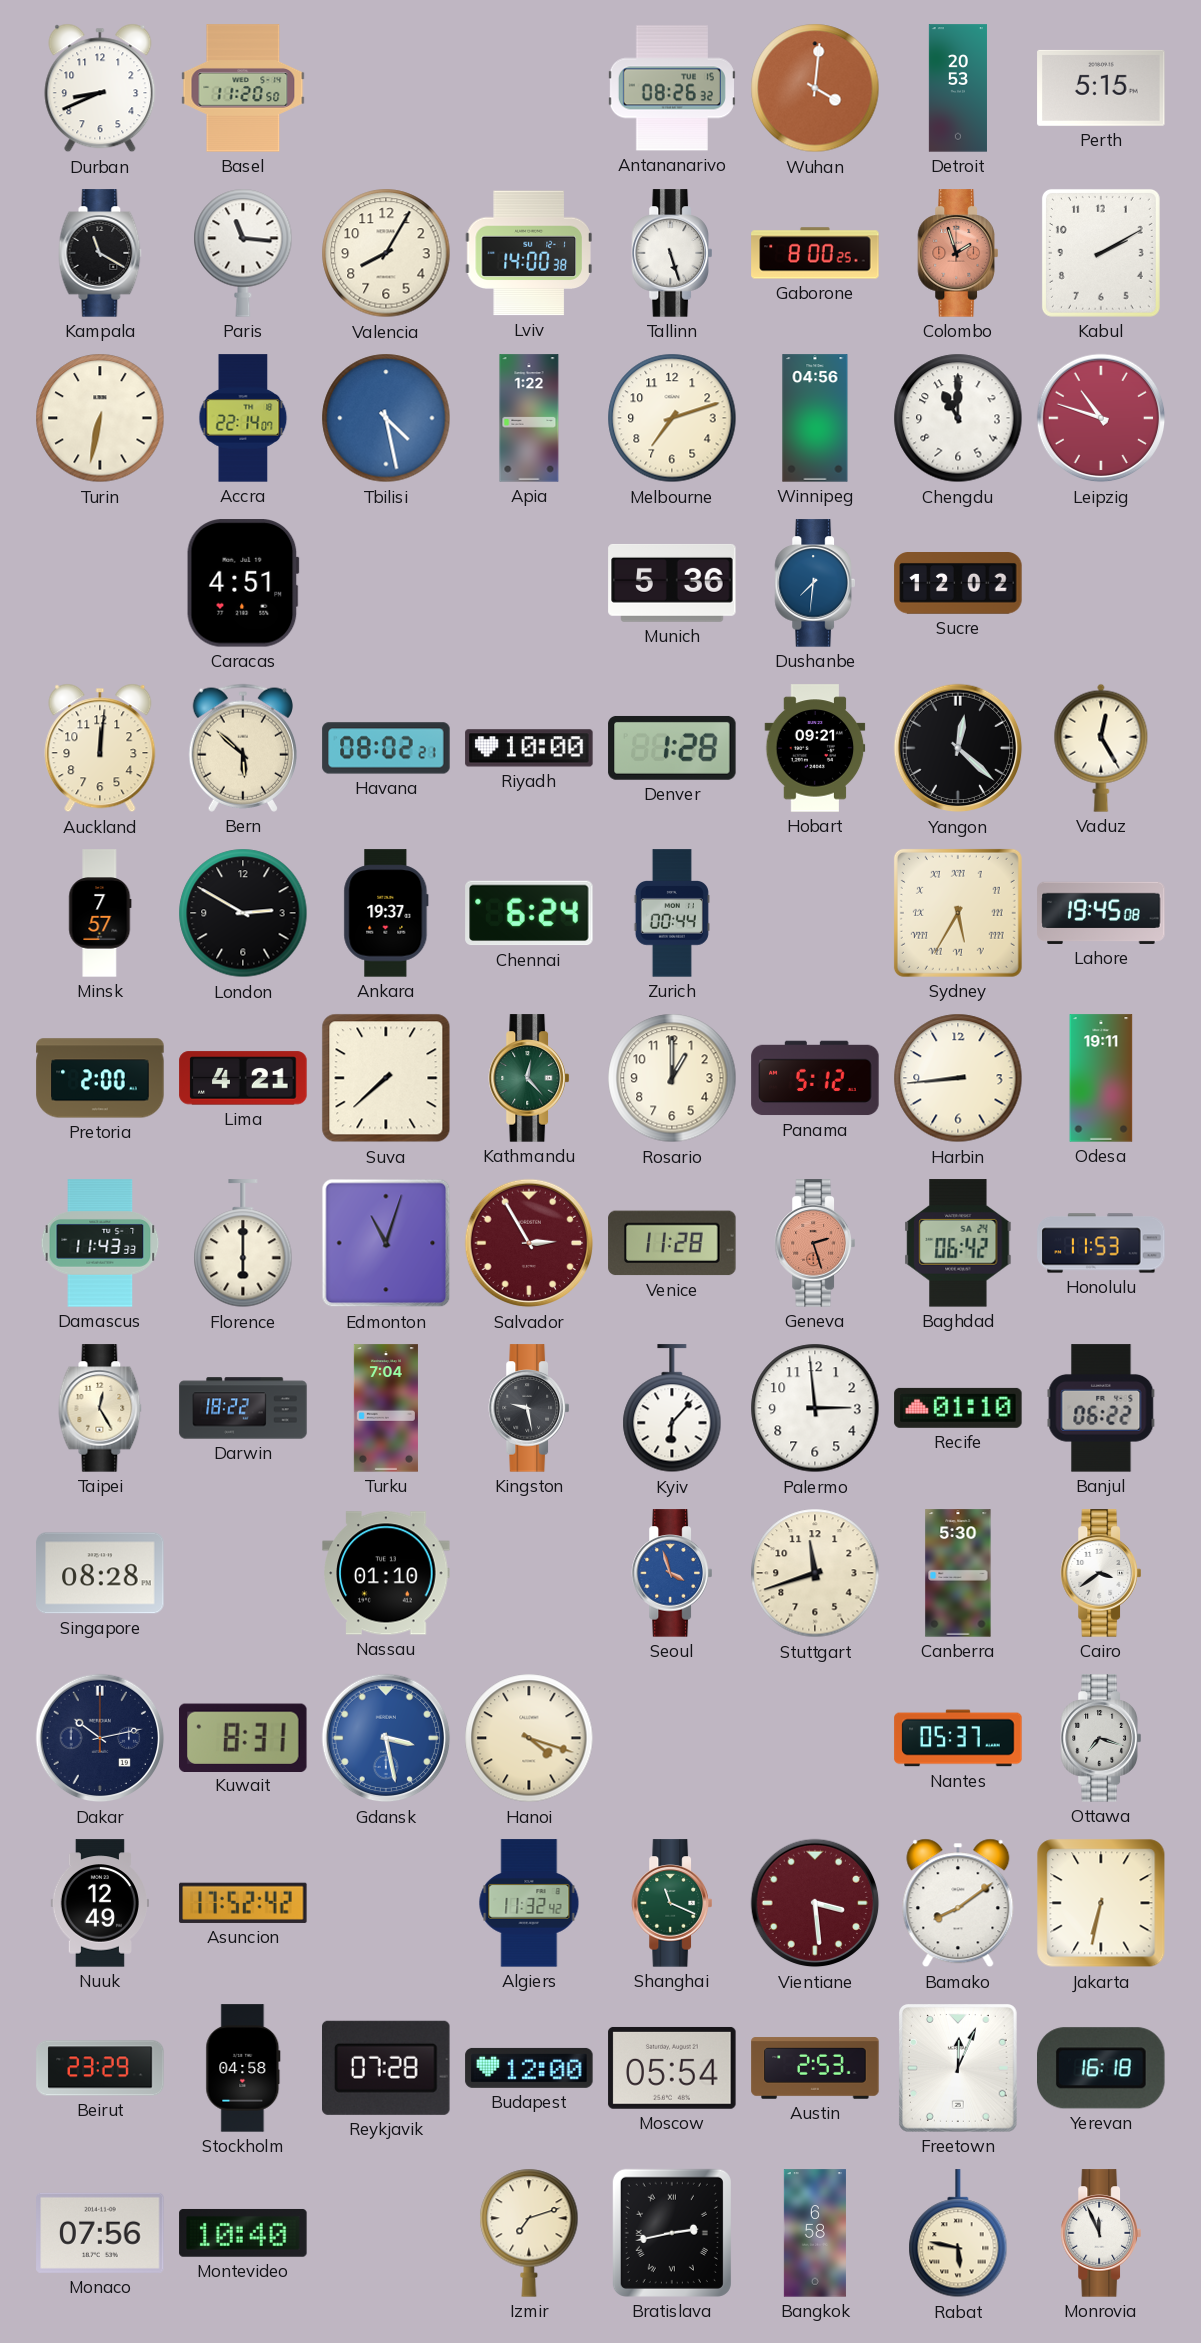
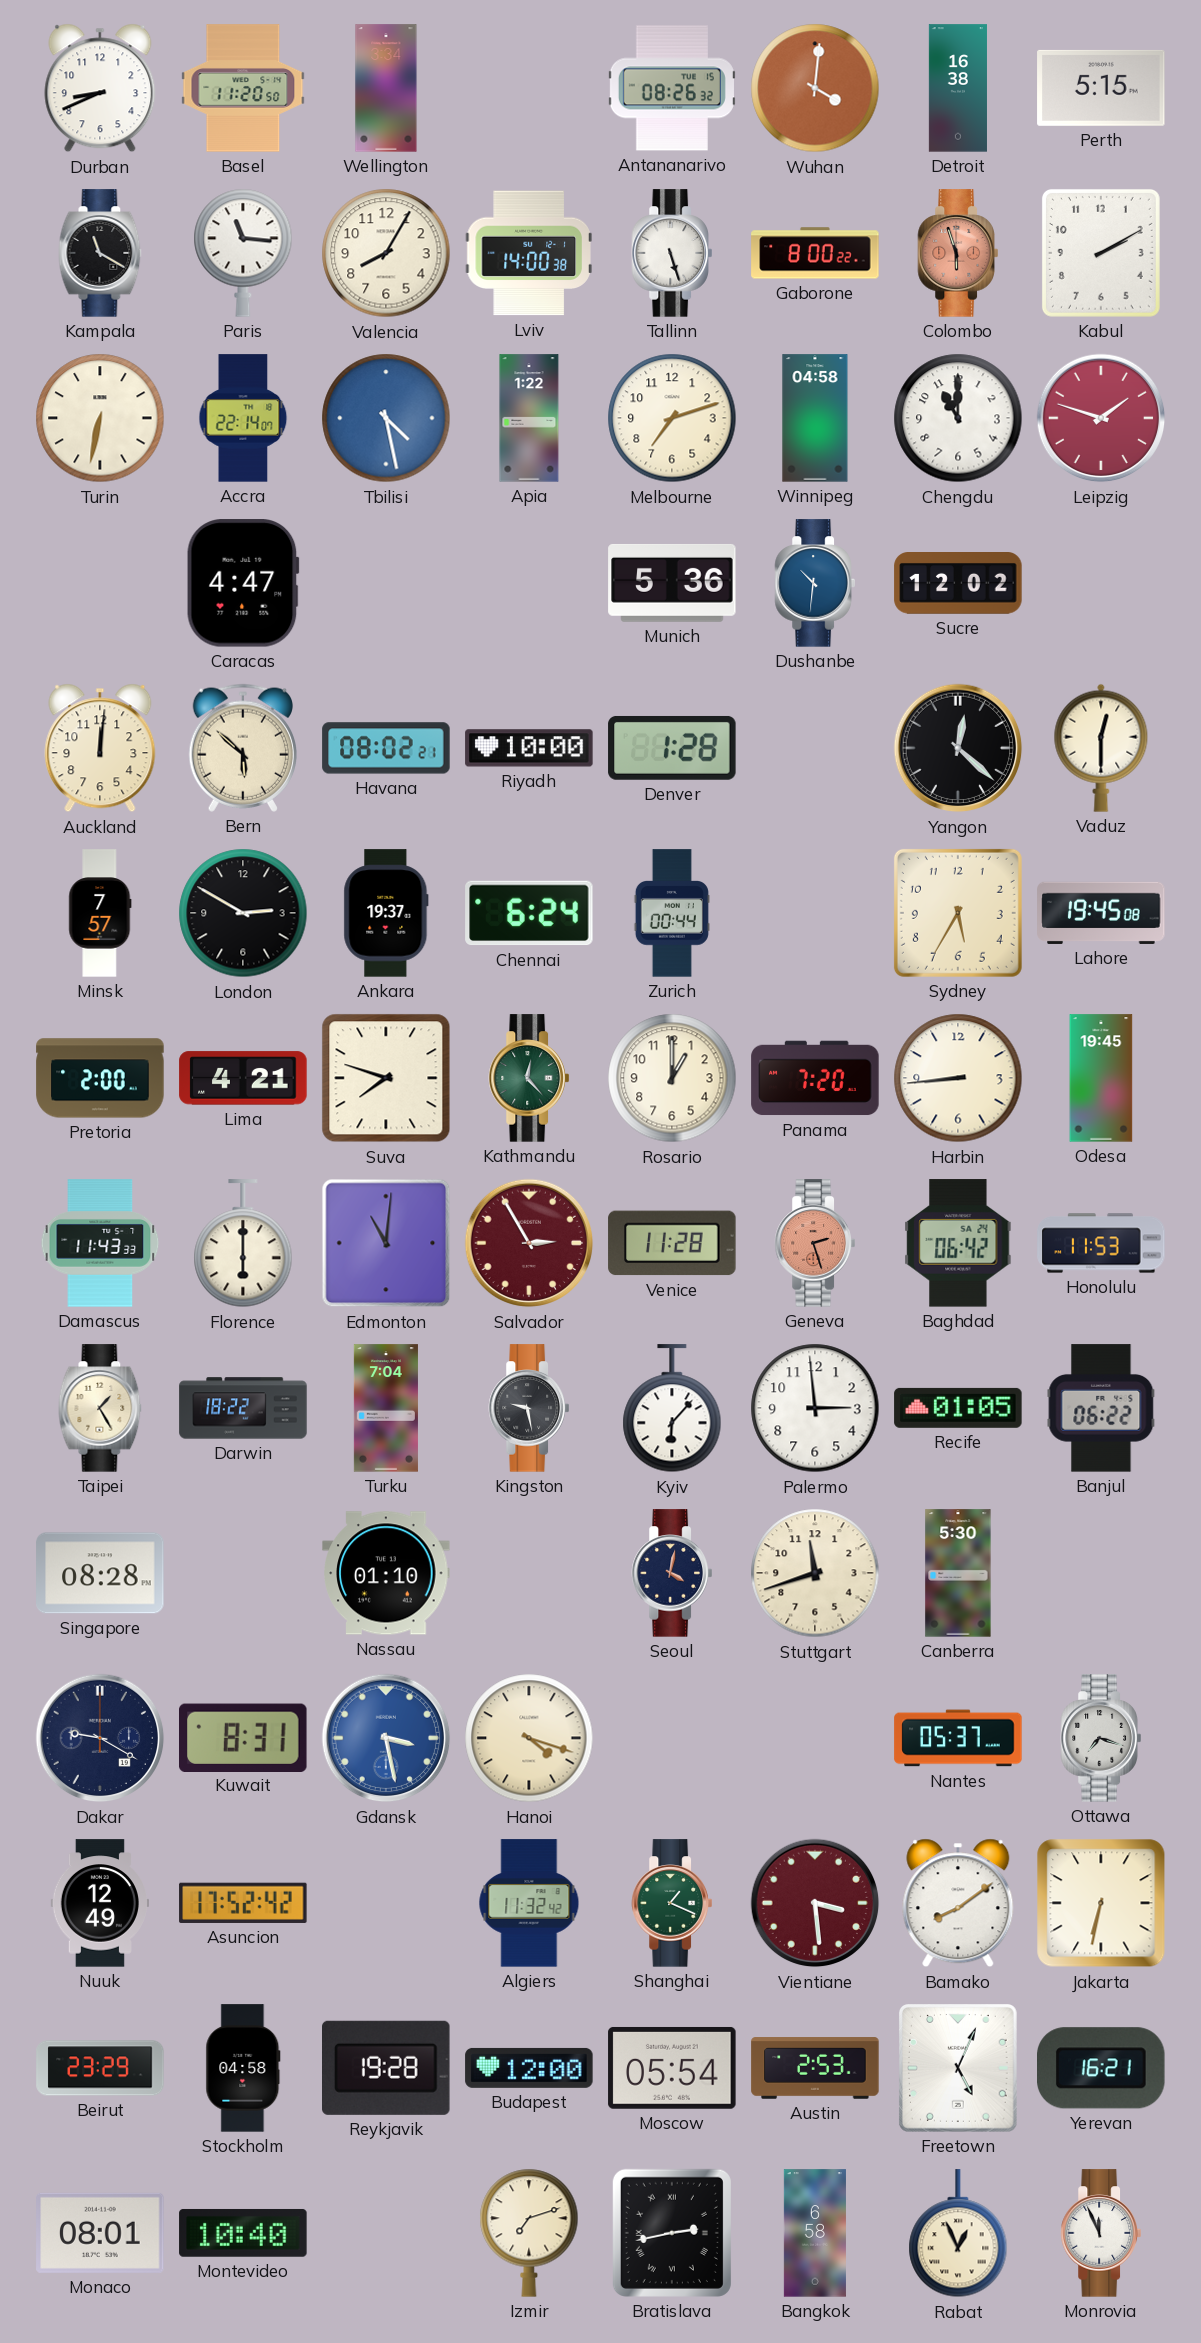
Wellington: none -> 3:34 (386, 88)
Detroit: 20:53 -> 16:38 (958, 88)
Gaborone: 8:00:25 -> 8:00:22 (815, 253)
Colombo: 1:57 -> 5:57 (958, 253)
Winnipeg: 04:56 -> 04:58 (815, 418)
Leipzig: 10:48 -> 1:48 (1101, 418)
Caracas: 4:51 -> 4:47 (243, 583)
Dushanbe: 7:31 -> 10:31 (815, 583)
Hobart: 09:21 -> none (815, 748)
Vaduz: 12:25 -> 12:30 (1101, 748)
Sydney numerals: Roman -> Arabic (958, 913)
Suva: 7:38 -> 7:48 (386, 1078)
Panama: 5:12 -> 7:20 (815, 1078)
Odesa: 19:11 -> 19:45 (1101, 1078)
Edmonton: 11:03 -> 11:01 (386, 1243)
Taipei: 12:25 -> 1:25 (100, 1408)
Recife: 01:10 -> 01:05 (958, 1408)
Seoul: 3:57 -> 4:02 (672, 1573)
Seoul dial: blue -> navy (672, 1573)
Cairo: 3:39 -> none (1101, 1573)
Dakar: 10:13 -> 9:20 (100, 1738)
Shanghai: 11:19 -> 1:19 (672, 1903)
Reykjavik: 07:28 -> 19:28 (387, 2068)
Freetown: 12:04 -> 5:04 (958, 2069)
Yerevan: 16:18 -> 16:21 (1102, 2068)
Monaco: 07:56 -> 08:01 (100, 2233)
Rabat: 5:47 -> 12:56 (958, 2234)
